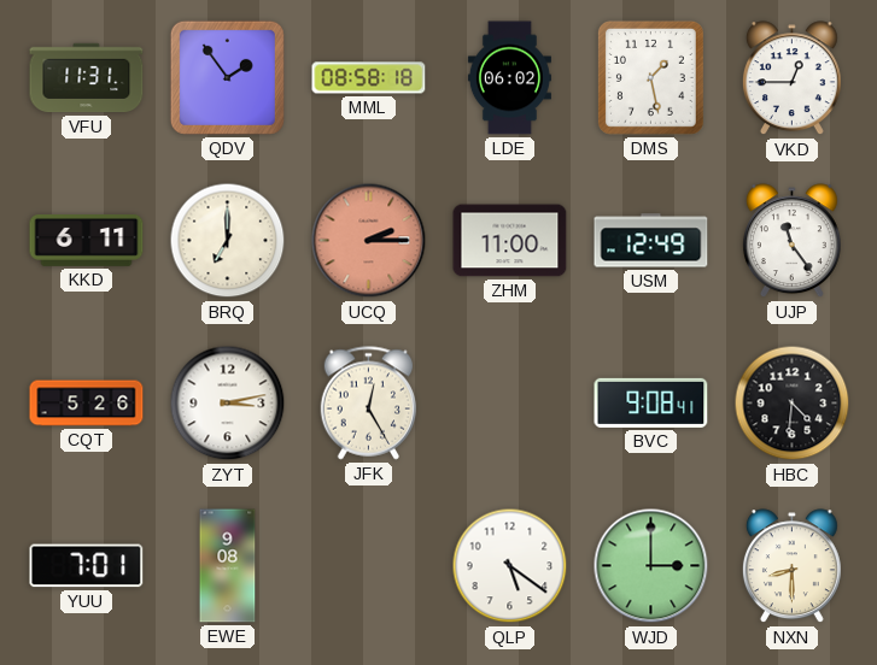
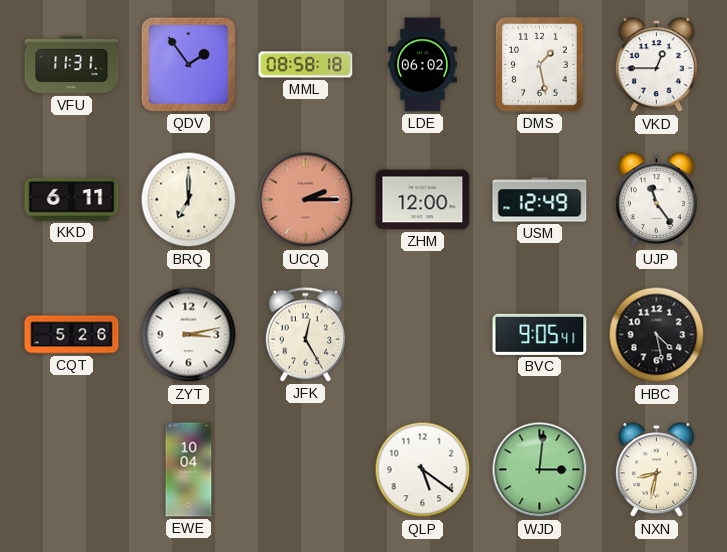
ZHM: 11:00 -> 12:00 (423, 200)
BVC: 9:08 -> 9:05 (540, 334)
HBC: 4:31 -> 4:28 (657, 335)
YUU: 7:01 -> none (87, 566)
EWE: 9:08 -> 10:04 (189, 470)
WJD: 3:00 -> 3:01 (540, 470)
NXN: 8:30 -> 8:32 (656, 470)
